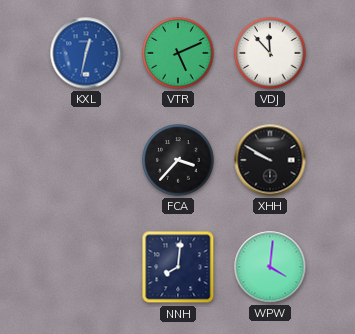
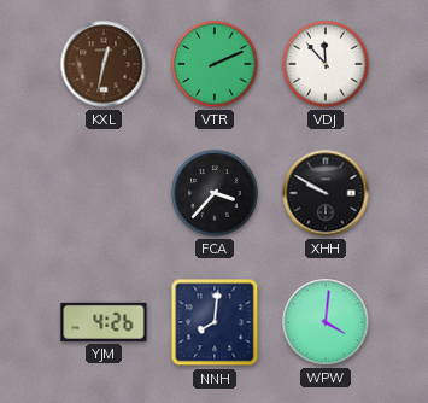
KXL dial: blue -> brown (104, 64)
VTR: 5:11 -> 2:11 (215, 64)
YJM: none -> 4:26 (104, 322)
